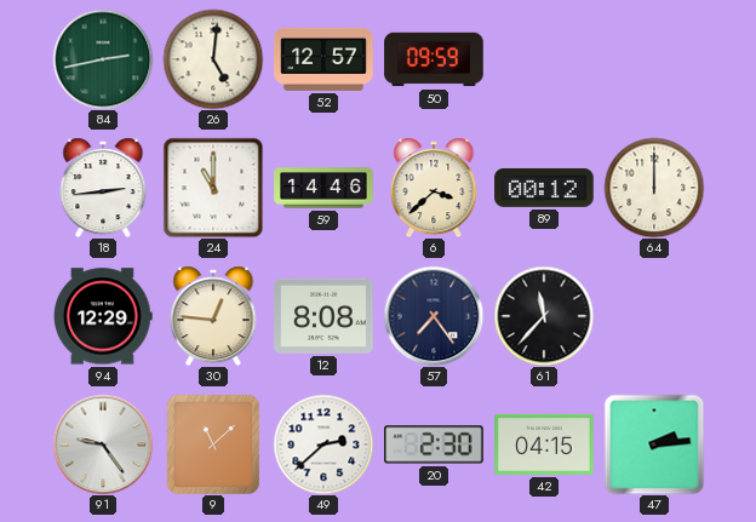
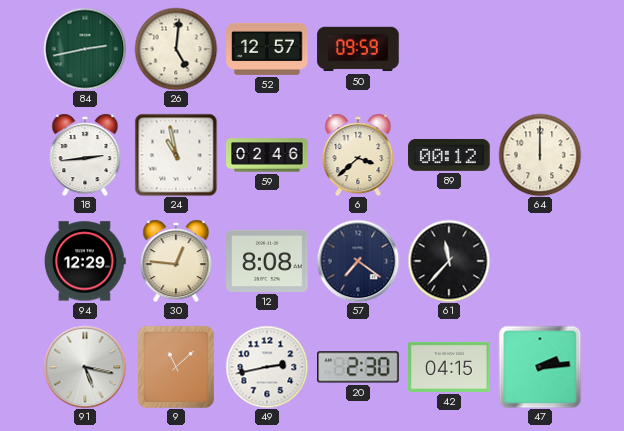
24: 11:00 -> 10:58 (176, 155)
59: 14:46 -> 02:46 (267, 155)
57: 7:24 -> 7:21 (358, 261)
91: 9:24 -> 5:17 (85, 367)
49: 2:38 -> 2:43 (267, 367)
